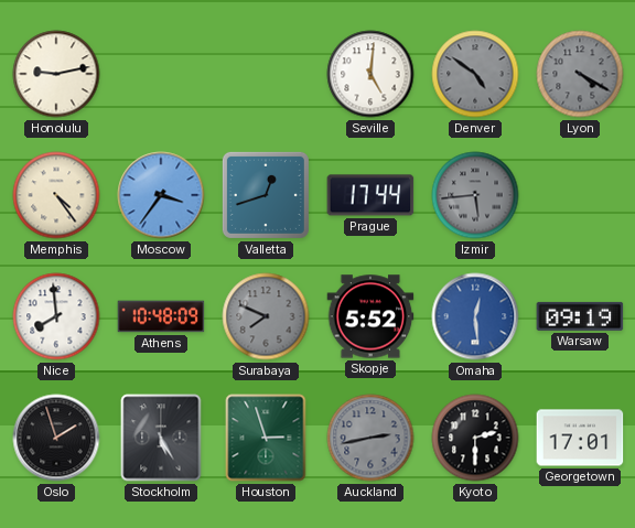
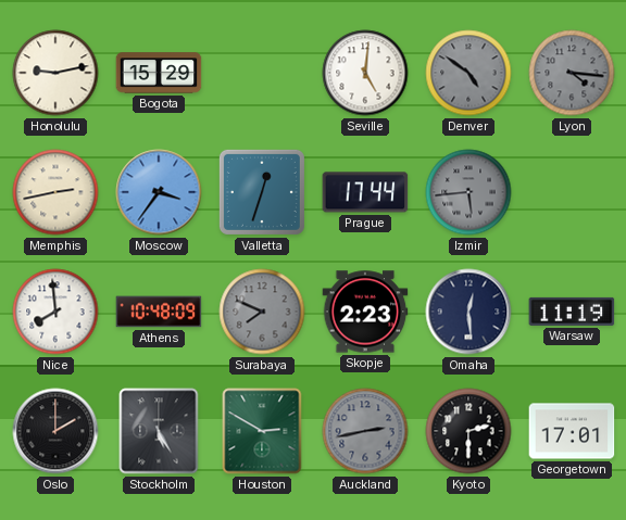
Bogota: none -> 15:29 (159, 73)
Lyon: 4:20 -> 4:16 (572, 73)
Memphis: 4:24 -> 2:43 (55, 192)
Valletta: 12:42 -> 12:33 (262, 192)
Skopje: 5:52 -> 2:23 (365, 312)
Omaha dial: blue -> navy (468, 312)
Warsaw: 09:19 -> 11:19 (572, 312)
Oslo: 1:57 -> 2:00 (55, 431)
Houston: 2:57 -> 2:50 (262, 431)
